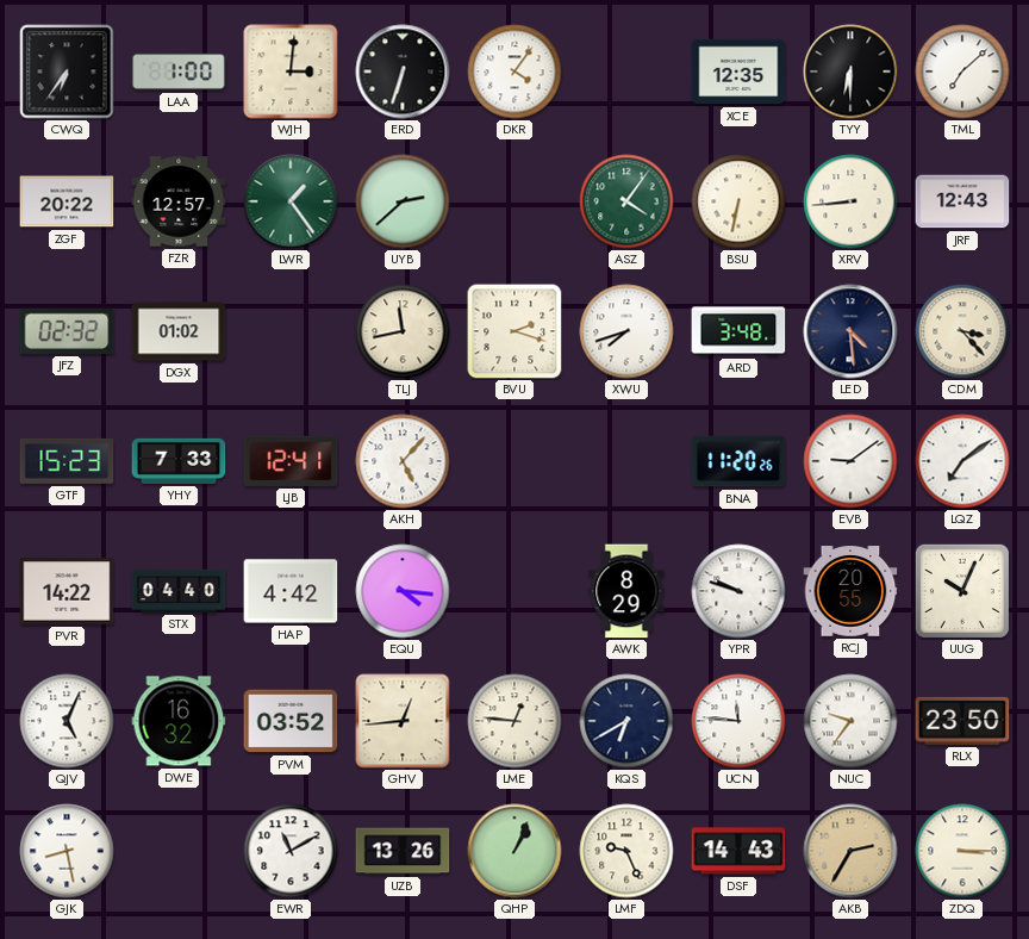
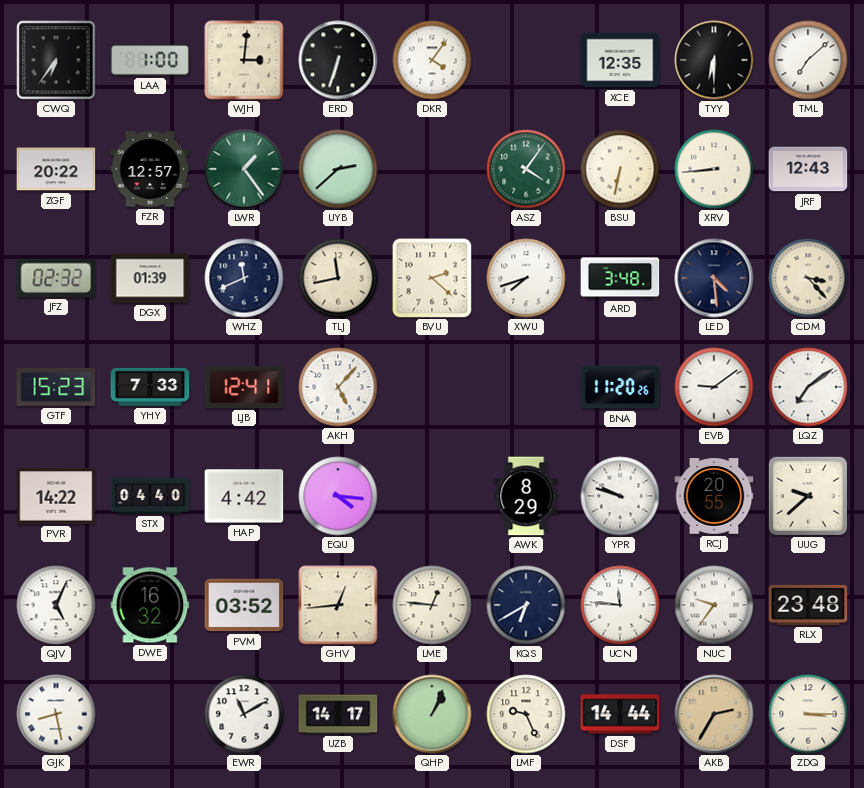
DGX: 01:02 -> 01:39 (150, 278)
WHZ: none -> 11:41 (244, 278)
BVU: 2:18 -> 2:22 (432, 278)
UUG: 10:04 -> 9:38 (808, 496)
RLX: 23:50 -> 23:48 (808, 605)
UZB: 13:26 -> 14:17 (338, 714)
DSF: 14:43 -> 14:44 (620, 714)
